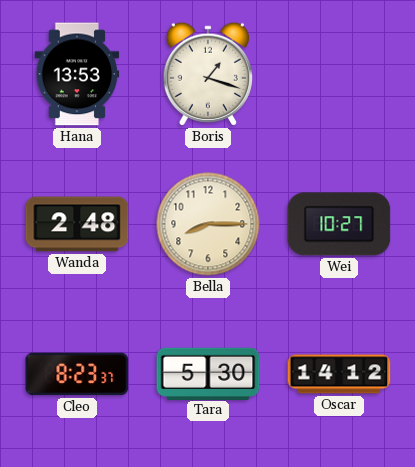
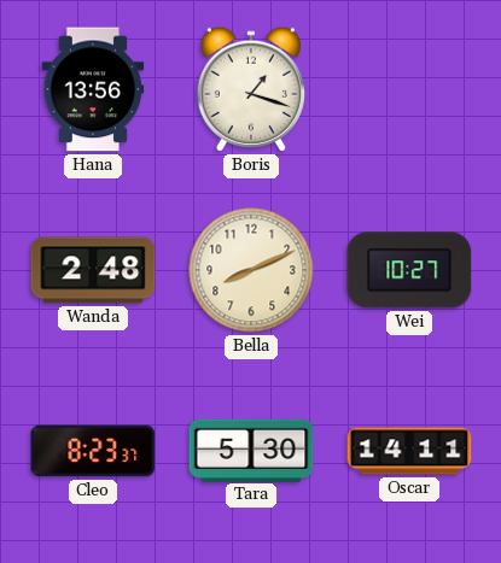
Hana: 13:53 -> 13:56 (93, 89)
Bella: 8:15 -> 8:11 (251, 270)
Oscar: 14:12 -> 14:11 (409, 451)
